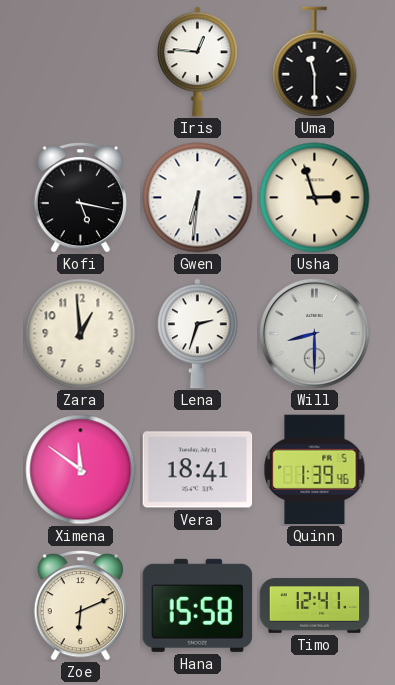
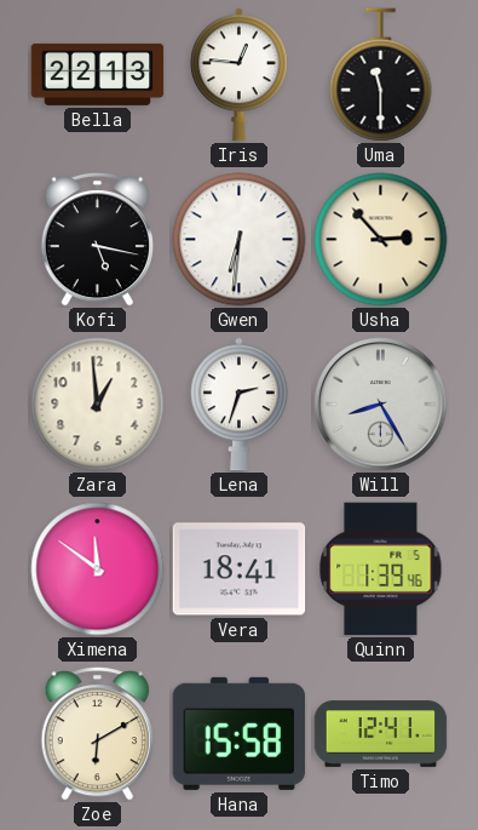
Bella: none -> 22:13 (98, 74)
Usha: 2:57 -> 2:53 (381, 240)
Will: 8:30 -> 8:25 (381, 405)
Zoe: 6:11 -> 6:10 (97, 734)
